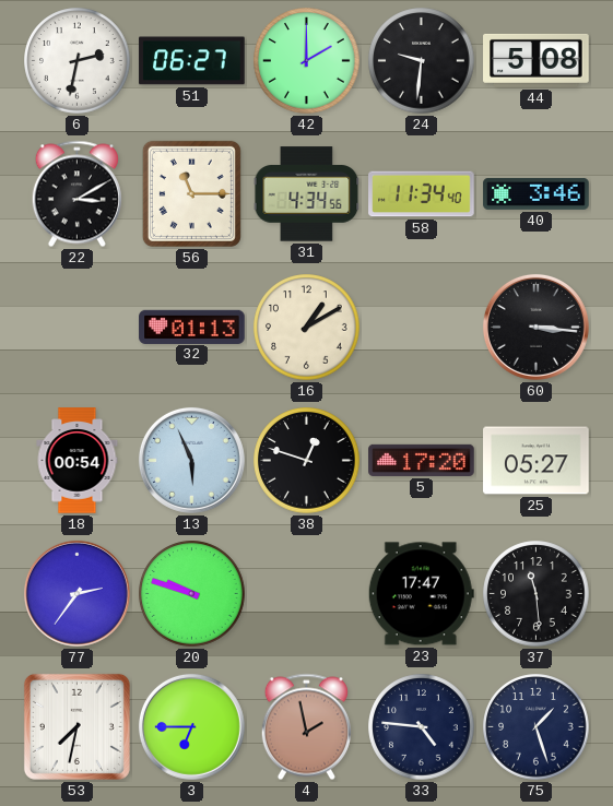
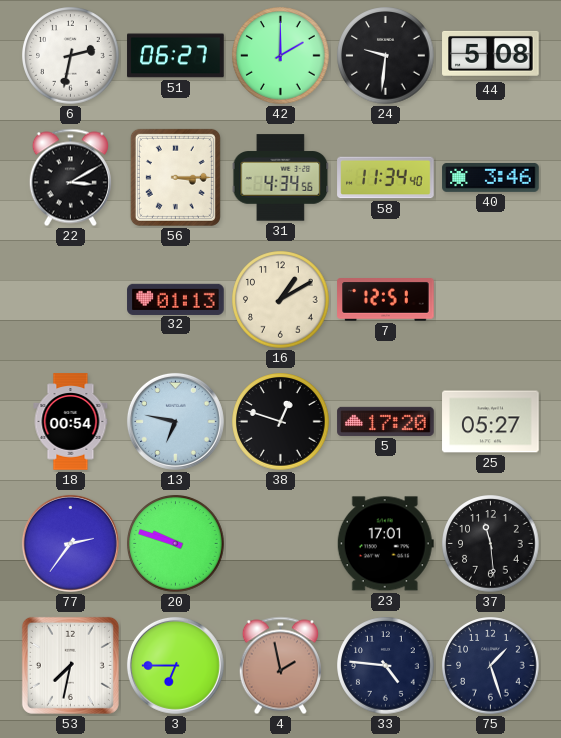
56: 11:15 -> 3:15 (175, 177)
7: none -> 12:51 (386, 300)
60: 3:16 -> none (535, 327)
13: 5:56 -> 6:47 (175, 421)
23: 17:47 -> 17:01 (385, 544)
